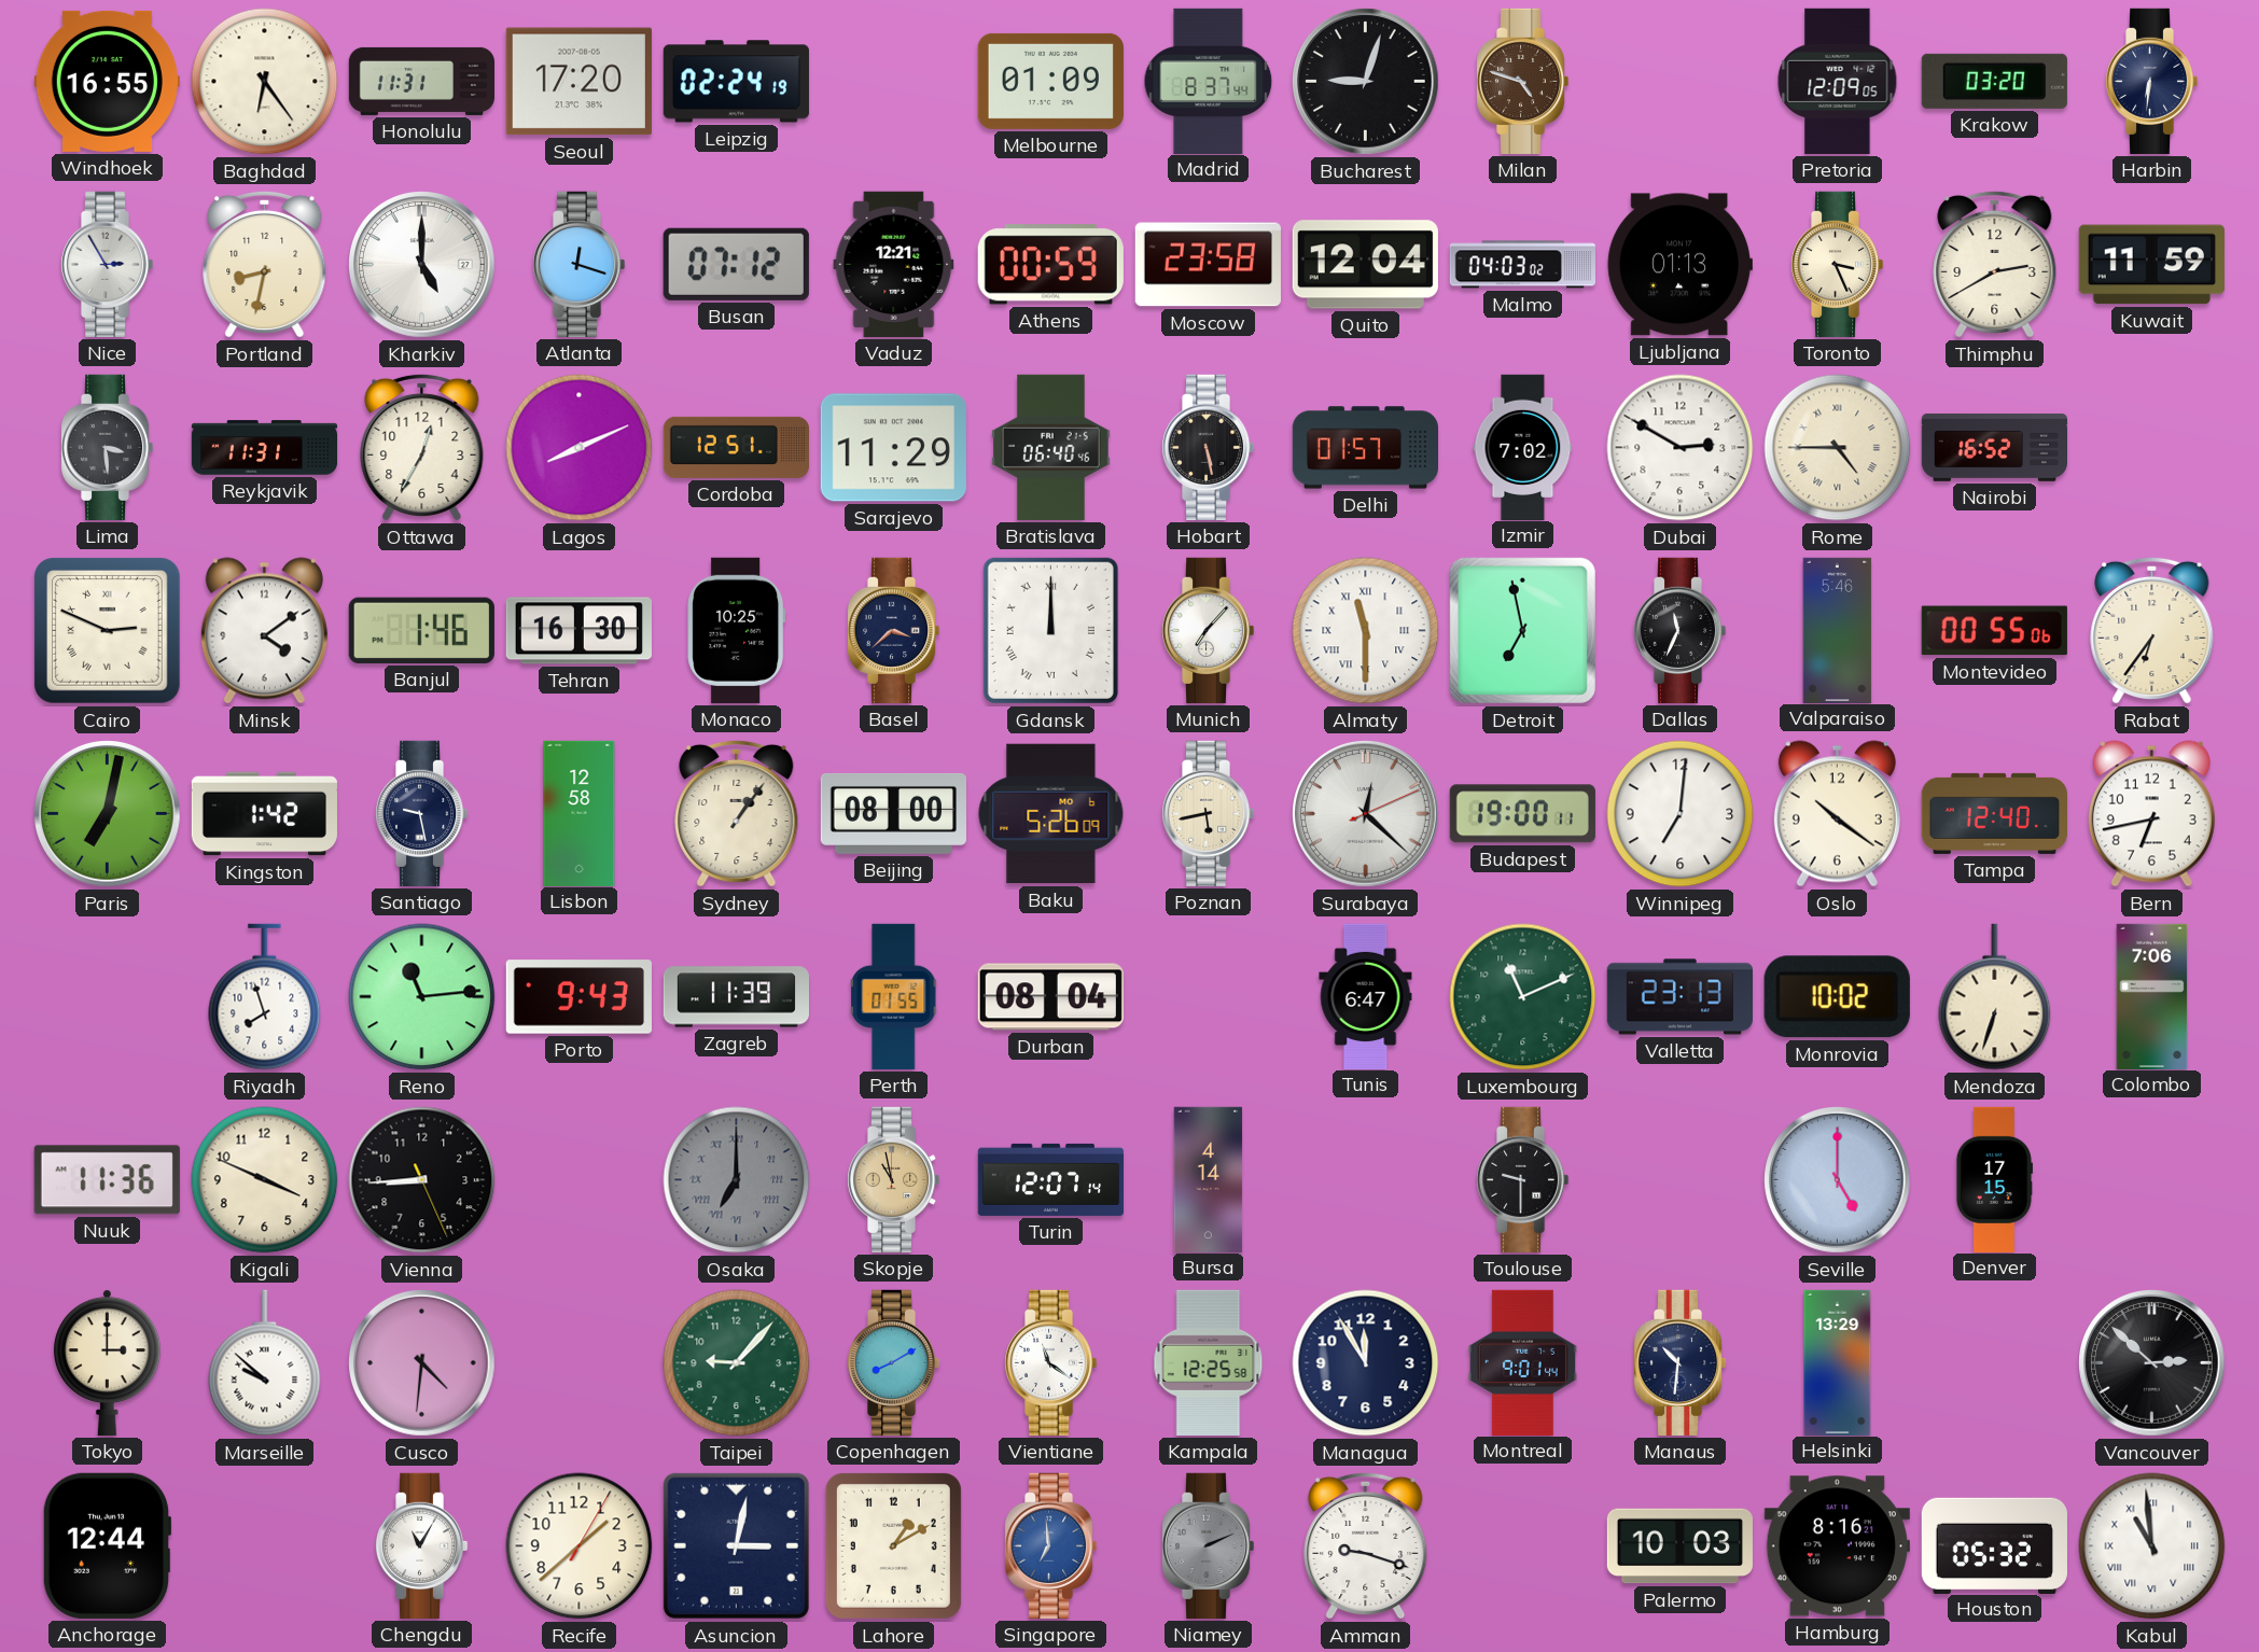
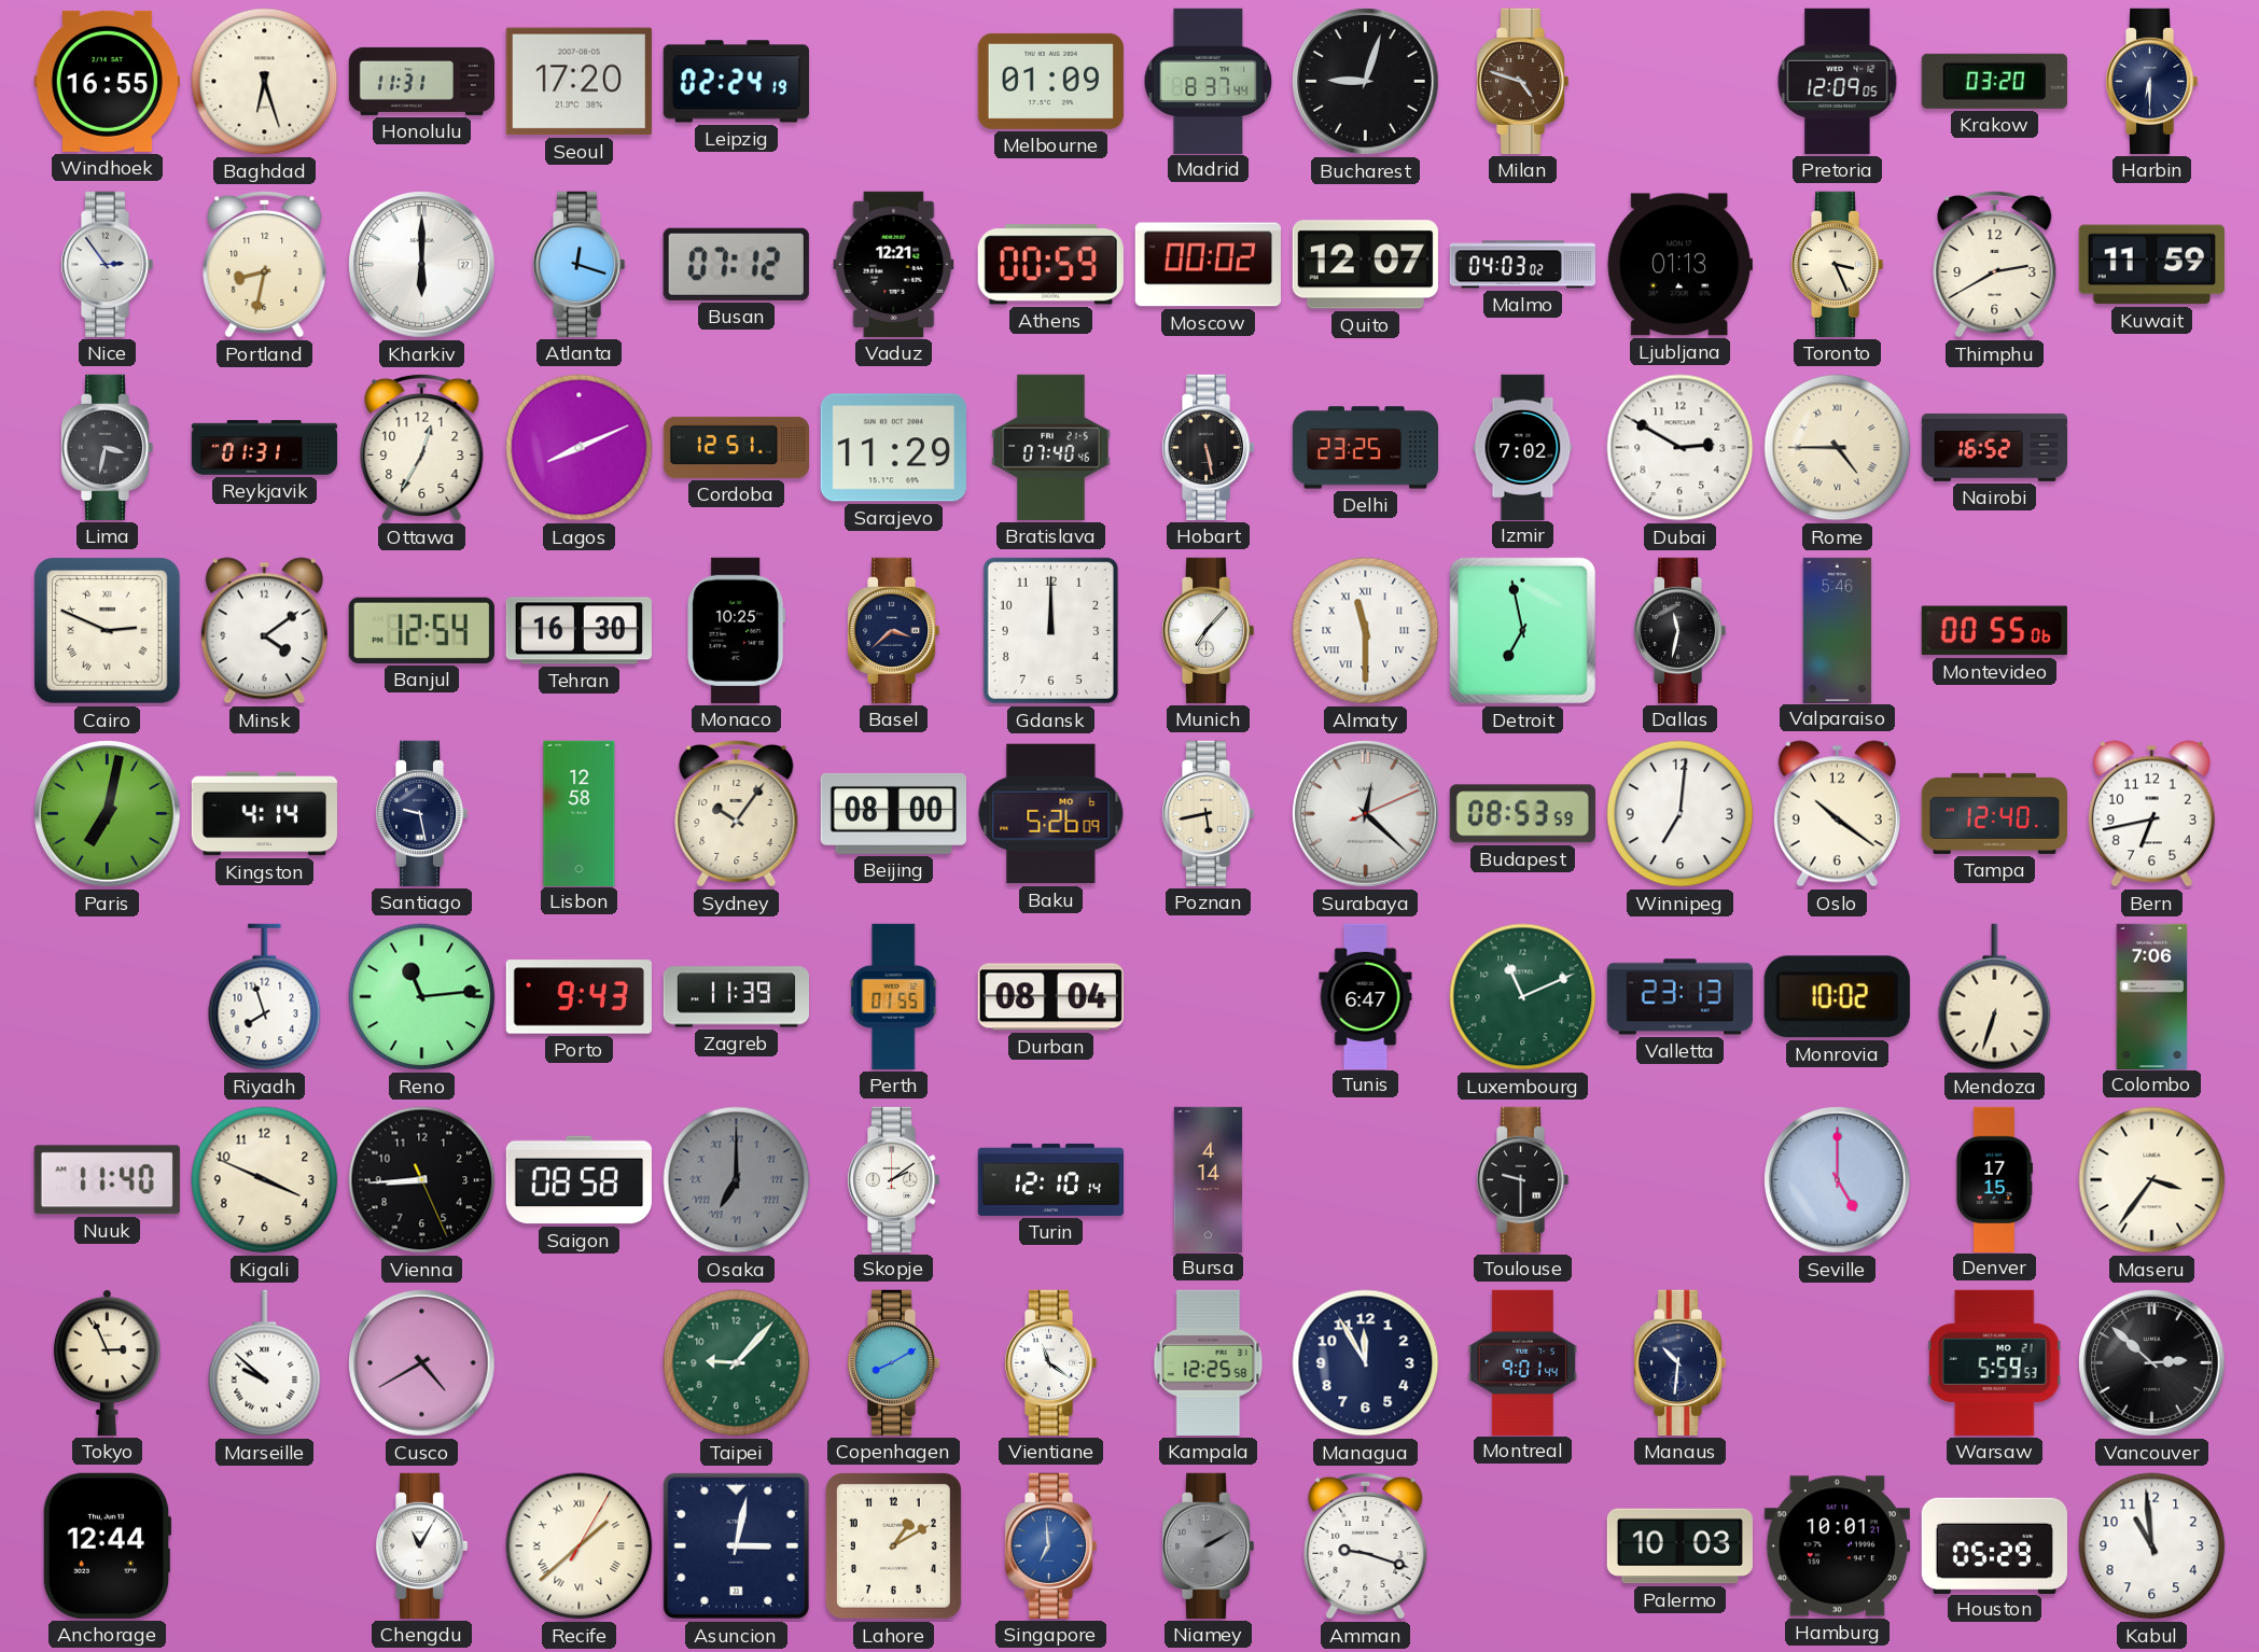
Baghdad: 6:24 -> 6:27 (265, 82)
Harbin: 6:31 -> 6:30 (2151, 81)
Nice: 2:55 -> 2:54 (107, 264)
Kharkiv: 5:00 -> 6:00 (422, 265)
Moscow: 23:58 -> 00:02 (1208, 265)
Quito: 12:04 -> 12:07 (1365, 265)
Lima: 3:29 -> 3:32 (107, 447)
Reykjavik: 11:31 -> 01:31 (265, 448)
Bratislava: 06:40 -> 07:40 (1051, 447)
Delhi: 01:57 -> 23:25 (1365, 448)
Banjul: 1:46 -> 12:54 (421, 630)
Gdansk numerals: Roman -> Arabic (1050, 630)
Dallas: 11:34 -> 11:32 (1679, 630)
Rabat: 6:36 -> none (2152, 630)
Kingston: 1:42 -> 4:14 (264, 814)
Sydney: 1:06 -> 10:06 (737, 813)
Budapest: 19:00 -> 08:53 (1522, 814)
Nuuk: 11:36 -> 11:40 (107, 1180)
Saigon: none -> 08:58 (578, 1180)
Skopje: 10:58 -> 2:09 (893, 1179)
Skopje dial: champagne -> white (893, 1179)
Turin: 12:07 -> 12:10 (1050, 1179)
Maseru: none -> 3:36 (2152, 1180)
Tokyo: 3:00 -> 2:56 (107, 1362)
Cusco: 4:31 -> 4:40 (422, 1363)
Helsinki: 13:29 -> none (1838, 1362)
Warsaw: none -> 5:59 (1994, 1362)
Recife numerals: Arabic -> Roman (580, 1546)
Niamey: 2:11 -> 2:10 (1208, 1545)
Hamburg: 8:16 -> 10:01 (1837, 1546)
Houston: 05:32 -> 05:29 (1994, 1545)
Kabul numerals: Roman -> Arabic (2152, 1546)
